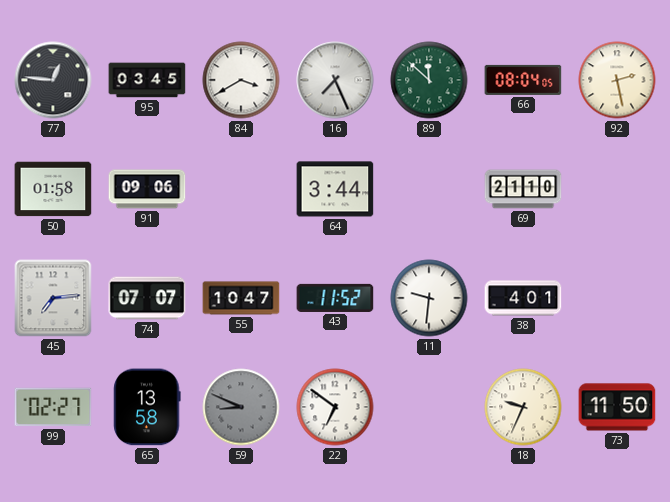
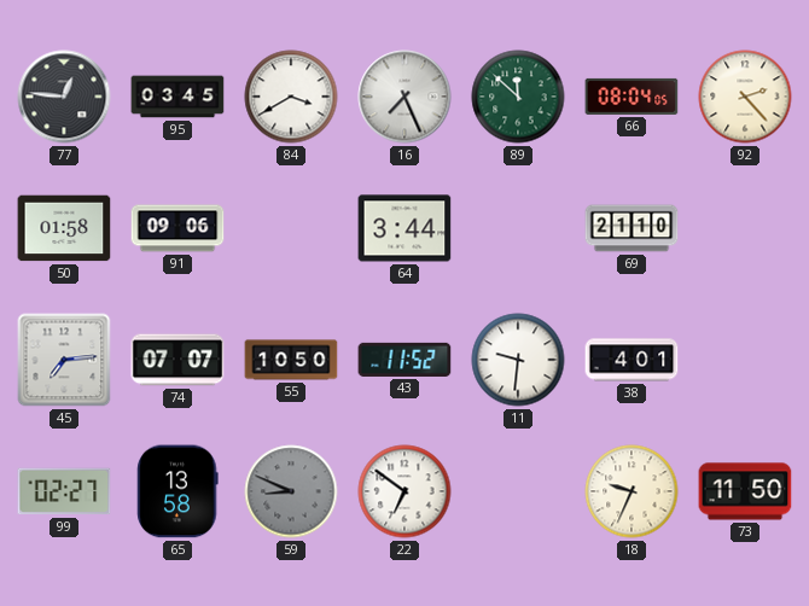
92: 2:28 -> 2:23 (745, 97)
55: 10:47 -> 10:50 (291, 360)
